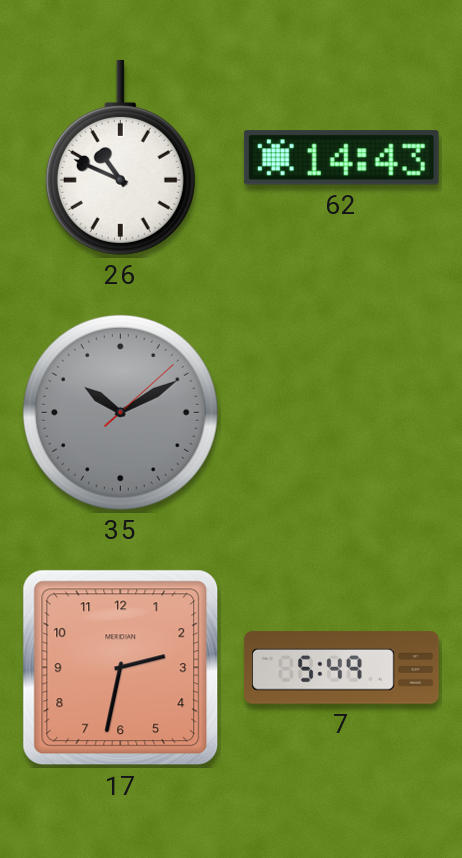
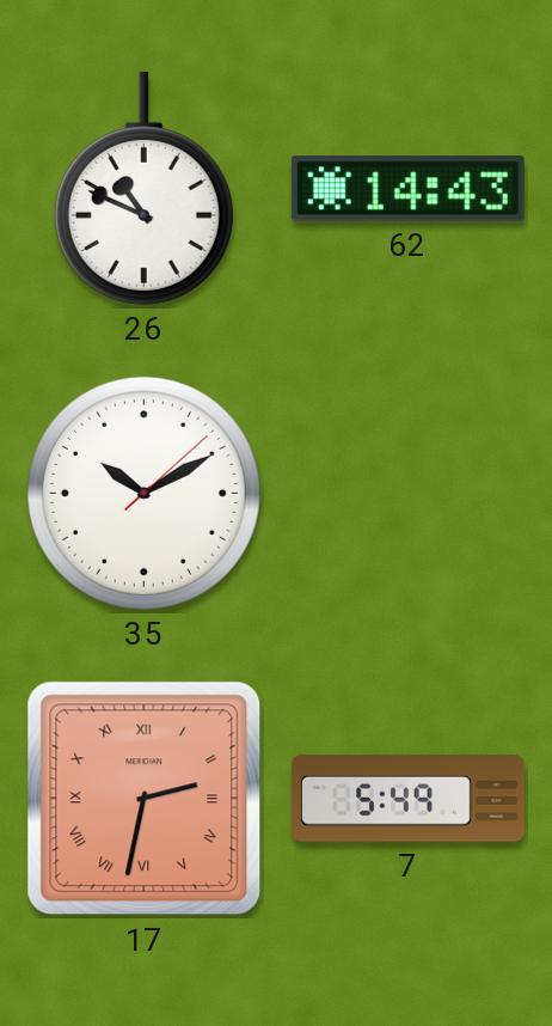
35 dial: grey -> white (143, 493)
17 numerals: Arabic -> Roman (145, 799)
